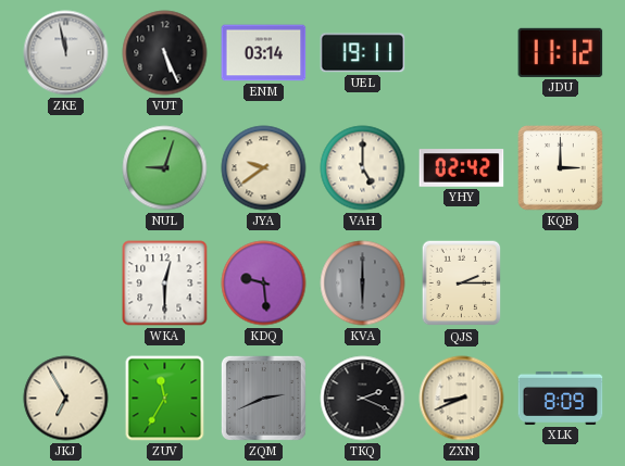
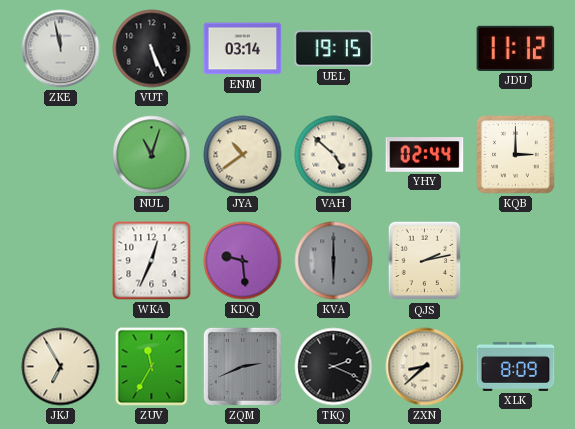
UEL: 19:11 -> 19:15 (334, 49)
NUL: 9:03 -> 11:03 (152, 155)
JYA: 9:39 -> 10:39 (243, 155)
VAH: 5:00 -> 4:52 (334, 155)
YHY: 02:42 -> 02:44 (425, 155)
WKA: 12:30 -> 12:34 (152, 261)
QJS: 2:15 -> 2:13 (425, 261)
ZXN: 8:41 -> 8:38 (425, 367)
